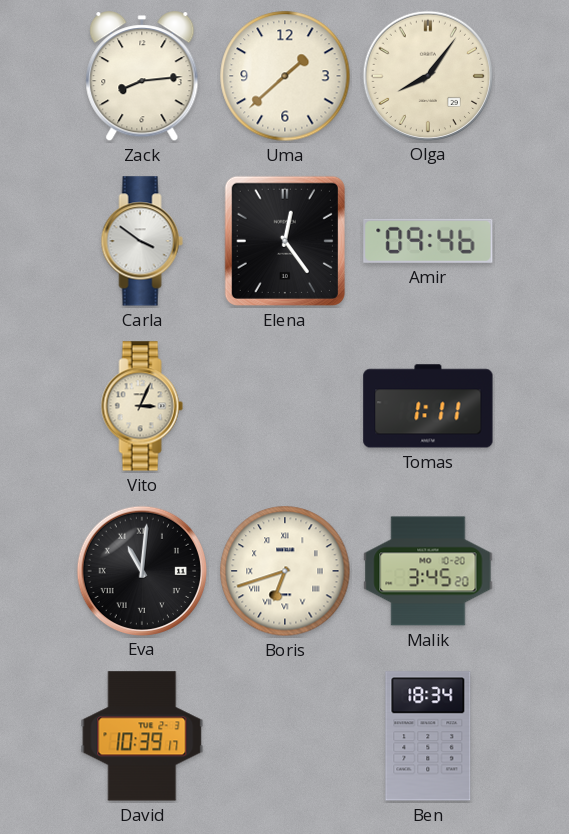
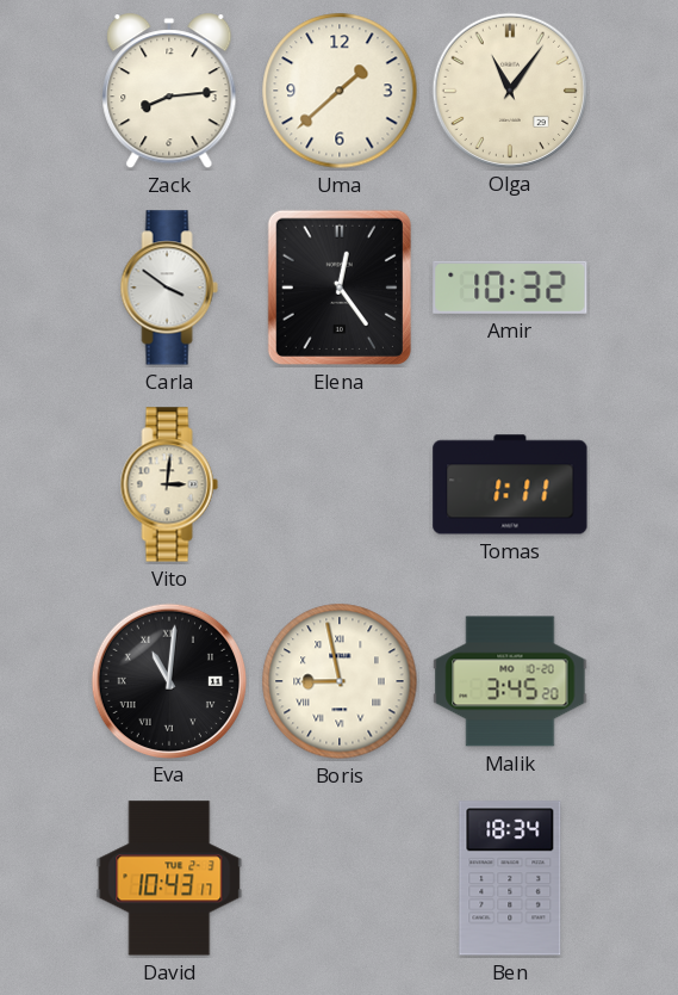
Olga: 8:06 -> 11:06 (509, 89)
Amir: 09:46 -> 10:32 (510, 288)
Vito: 3:04 -> 3:01 (169, 484)
Boris: 6:42 -> 8:58 (340, 681)
David: 10:39 -> 10:43 (169, 878)
